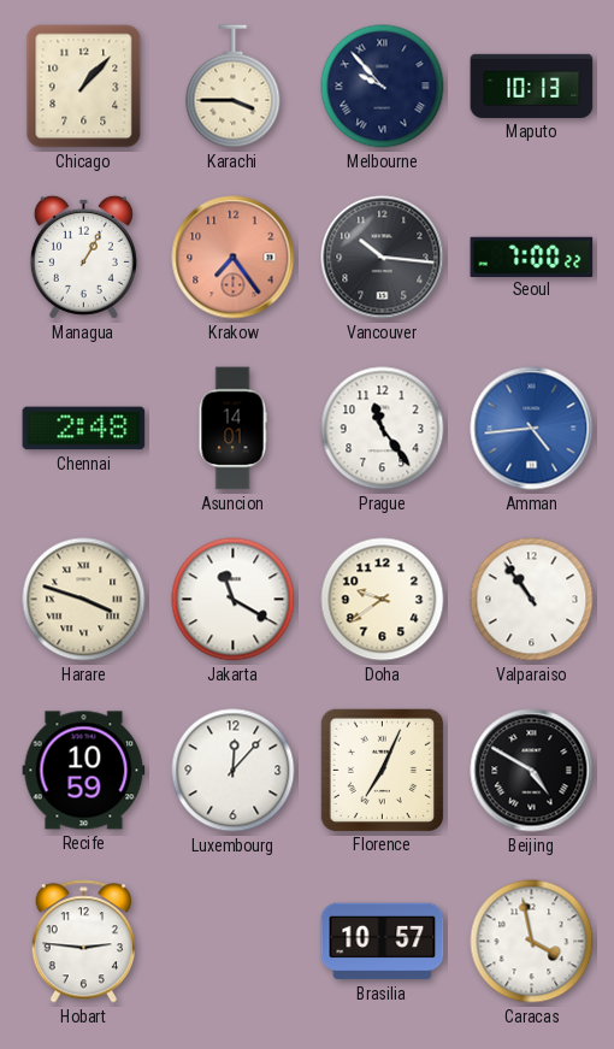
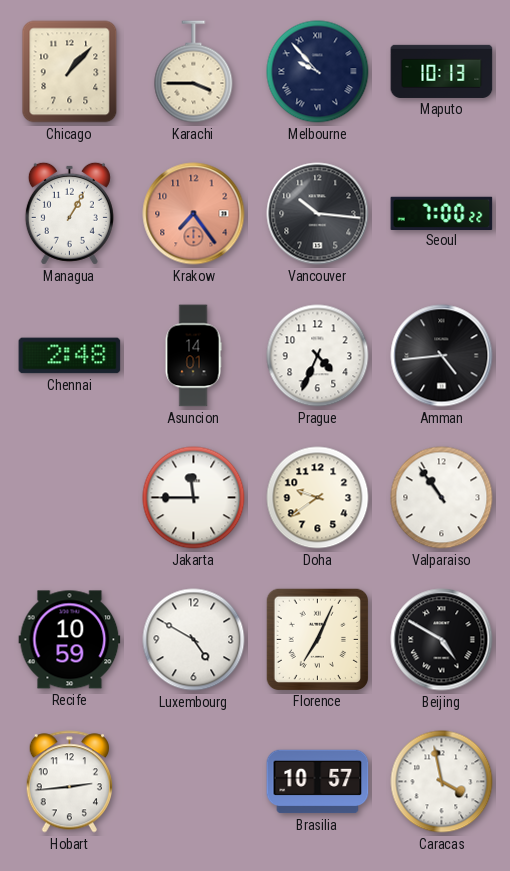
Prague: 11:24 -> 4:34 (318, 356)
Amman dial: blue -> black (442, 356)
Harare: 3:48 -> none (84, 600)
Jakarta: 11:20 -> 11:45 (194, 498)
Luxembourg: 12:07 -> 4:50 (194, 640)
Hobart: 2:46 -> 2:44 (69, 782)
